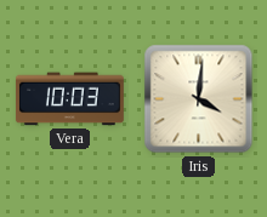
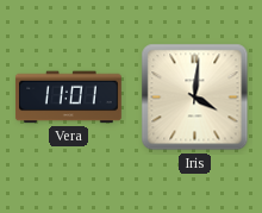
Vera: 10:03 -> 11:01 (68, 98)
